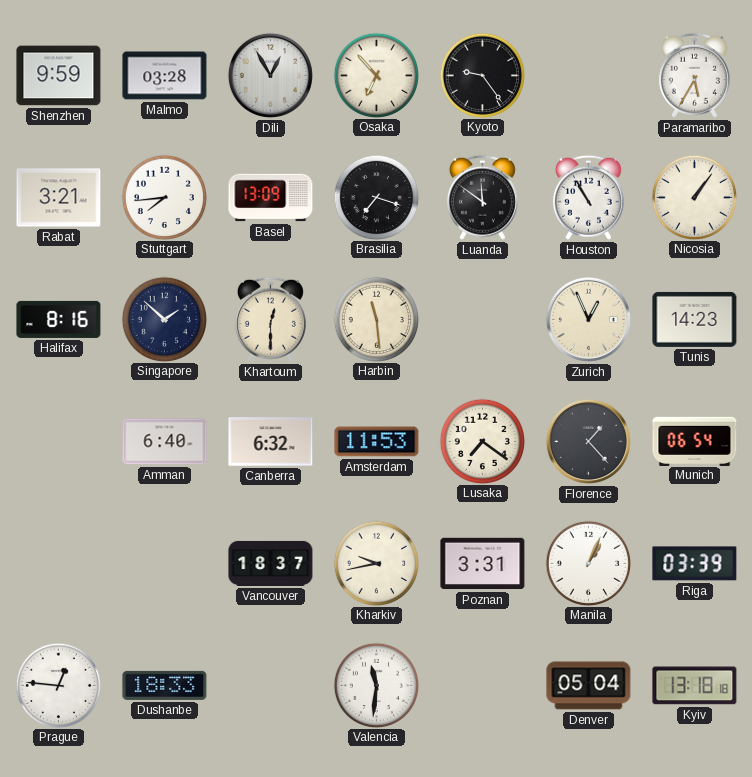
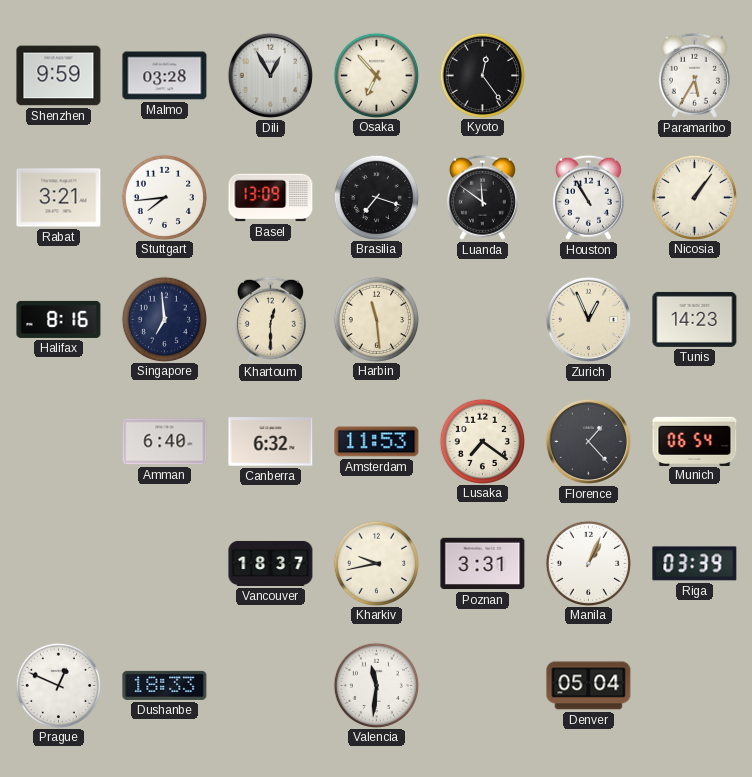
Kyoto: 9:24 -> 12:24 (482, 75)
Singapore: 1:52 -> 6:59 (164, 319)
Prague: 12:46 -> 12:49 (58, 685)
Kyiv: 13:18 -> none (695, 686)
